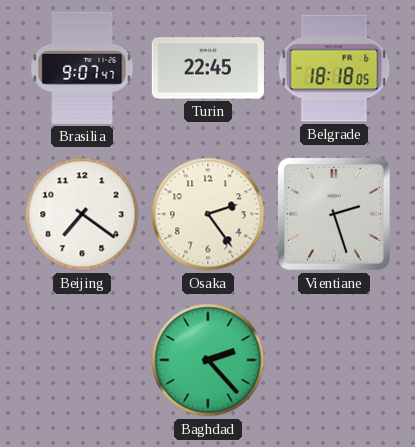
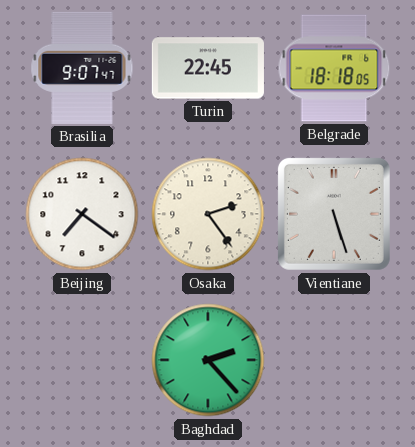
Vientiane: 2:27 -> 5:27 (334, 214)
